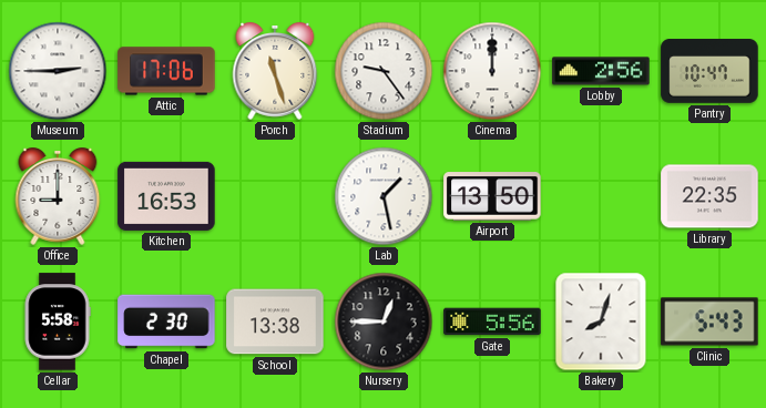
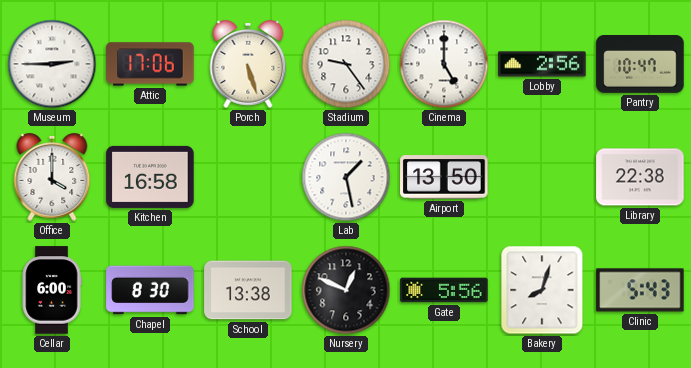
Porch: 11:27 -> 5:27 (248, 64)
Cinema: 12:00 -> 5:00 (444, 64)
Office: 9:00 -> 4:00 (52, 177)
Kitchen: 16:53 -> 16:58 (150, 177)
Library: 22:35 -> 22:38 (640, 177)
Cellar: 5:58 -> 6:00 (52, 290)
Chapel: 2:30 -> 8:30 (150, 290)
Nursery: 12:45 -> 12:49 (346, 290)
